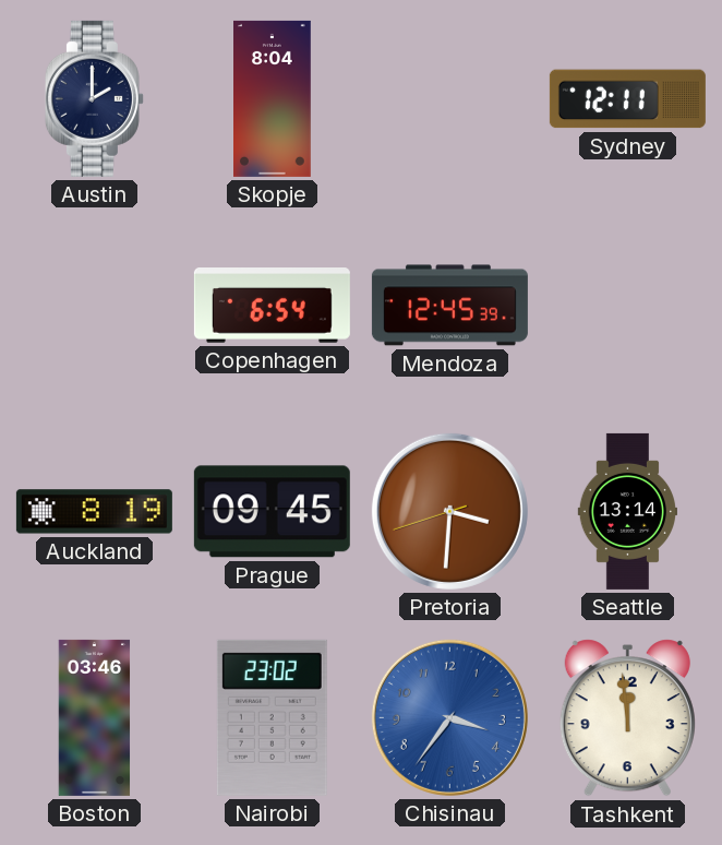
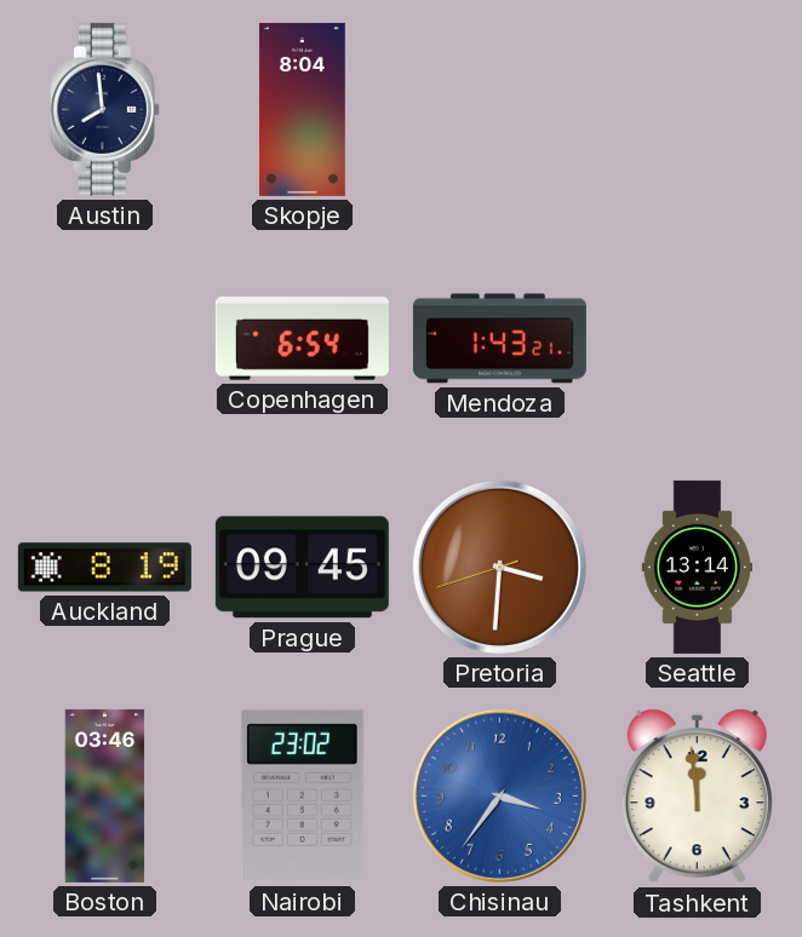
Austin: 2:00 -> 7:59 (104, 109)
Sydney: 12:11 -> none (627, 99)
Mendoza: 12:45 -> 1:43 (499, 339)
